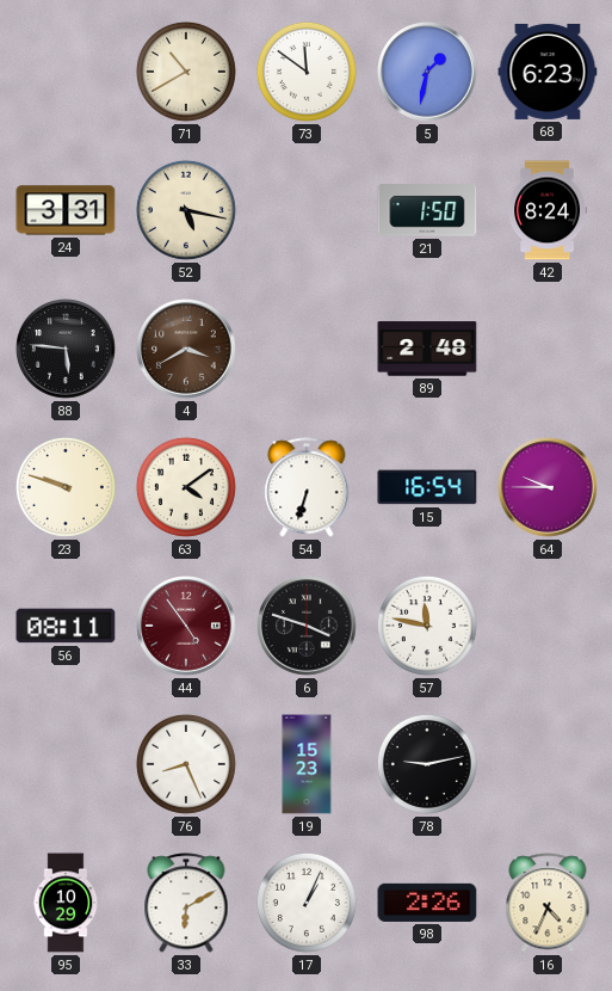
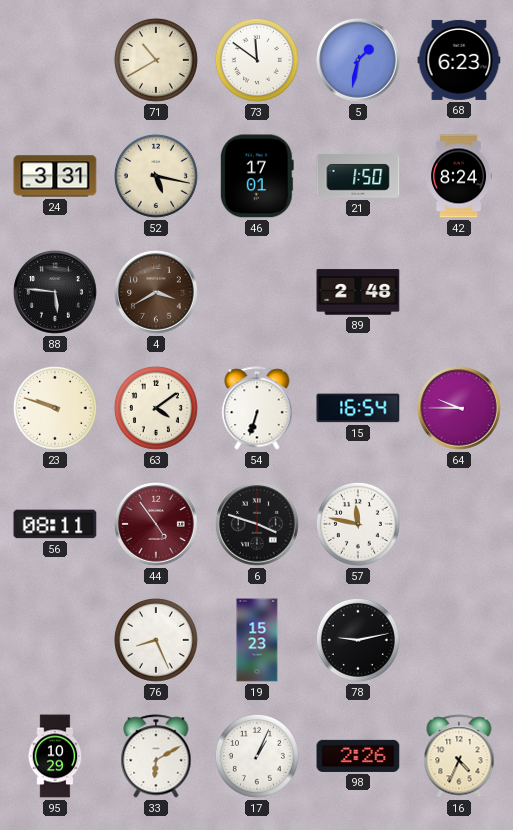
46: none -> 17:01 (257, 176)
